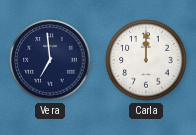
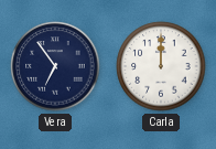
Vera: 6:59 -> 6:54 (55, 66)
